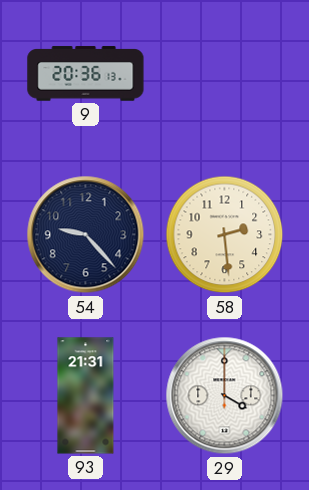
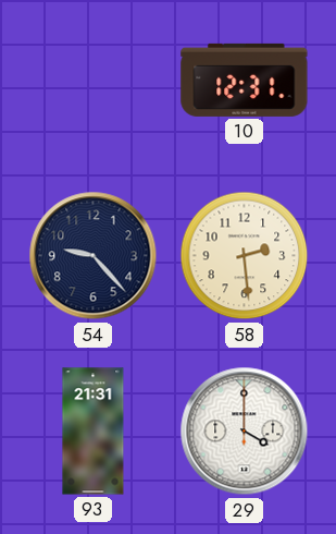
9: 20:36 -> none (86, 74)
10: none -> 12:31 (245, 80)
